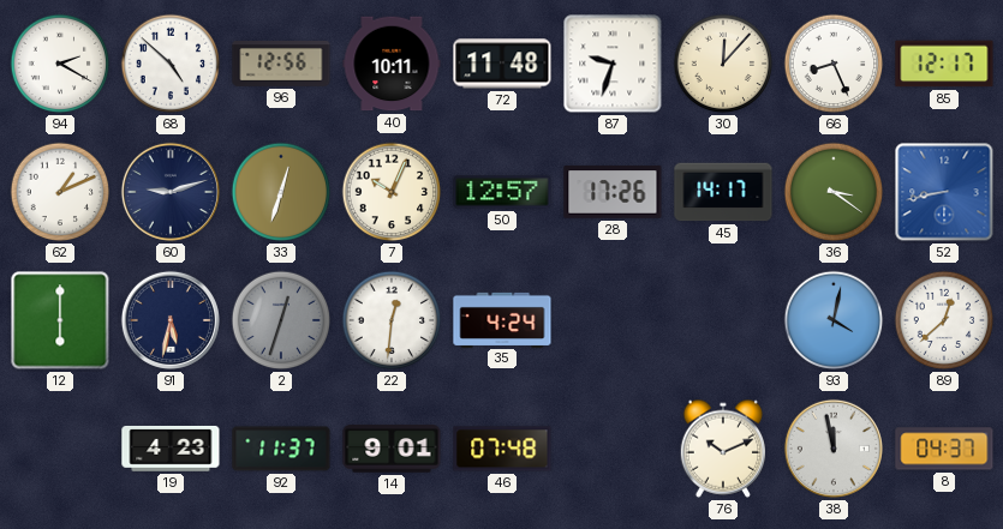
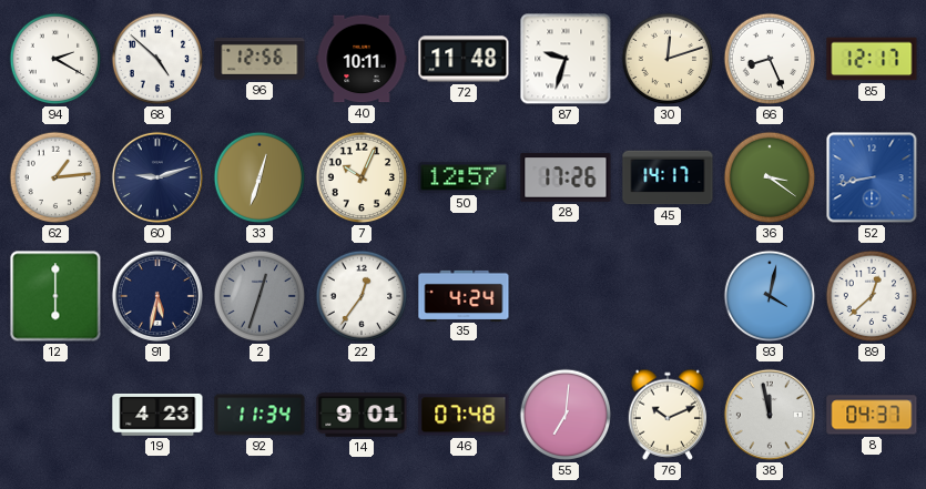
30: 12:07 -> 12:12 (668, 59)
62: 1:11 -> 1:14 (55, 177)
22: 12:31 -> 12:36 (362, 296)
92: 11:37 -> 11:34 (260, 415)
55: none -> 7:01 (566, 415)
